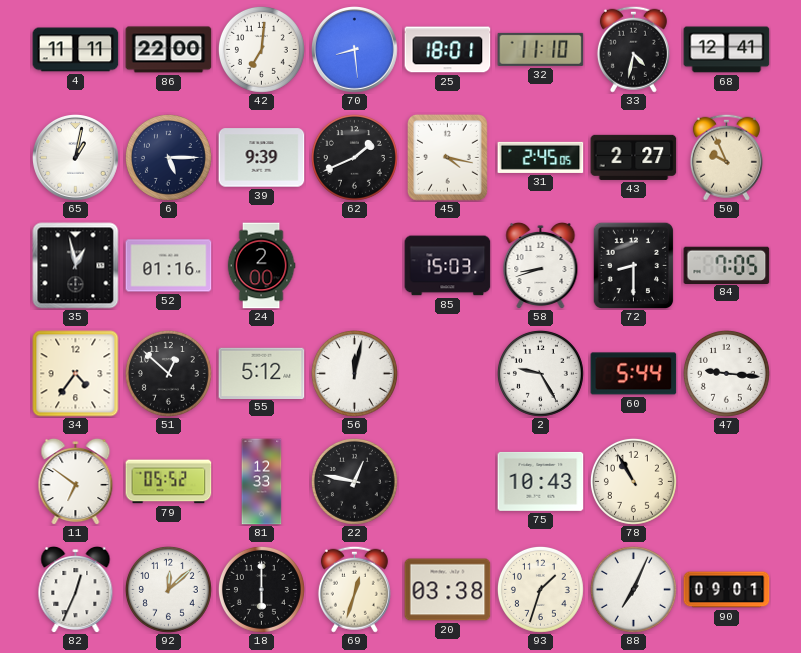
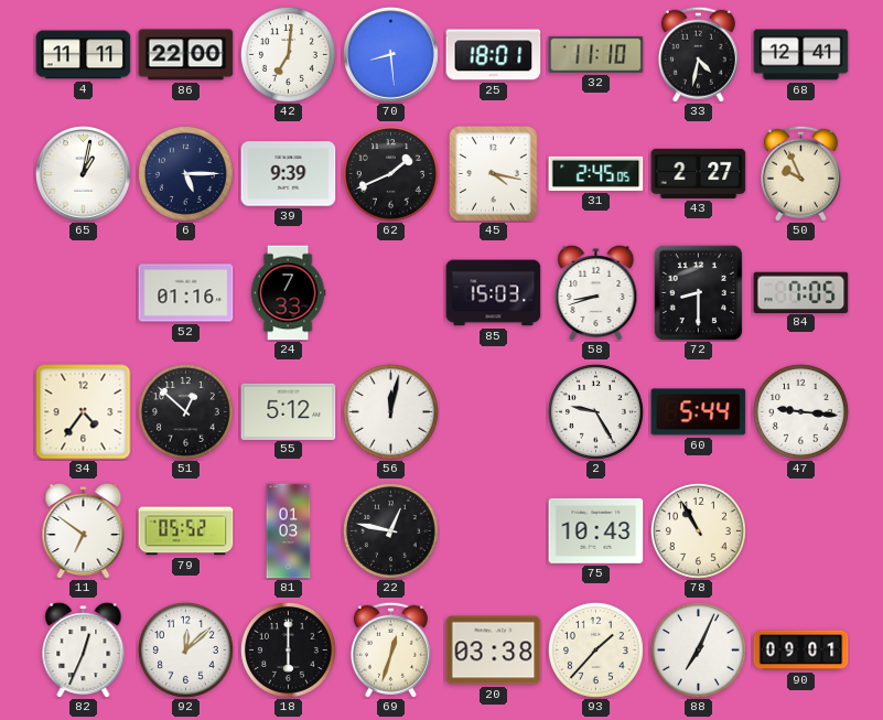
35: 12:58 -> none (76, 266)
24: 2:00 -> 7:33 (288, 293)
81: 12:33 -> 01:03 (289, 531)
93: 1:33 -> 1:37 (595, 649)
